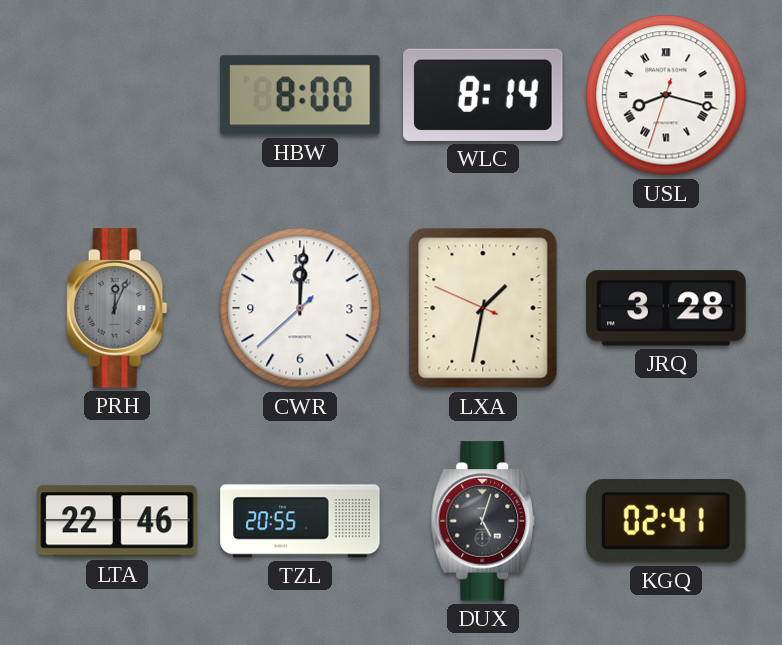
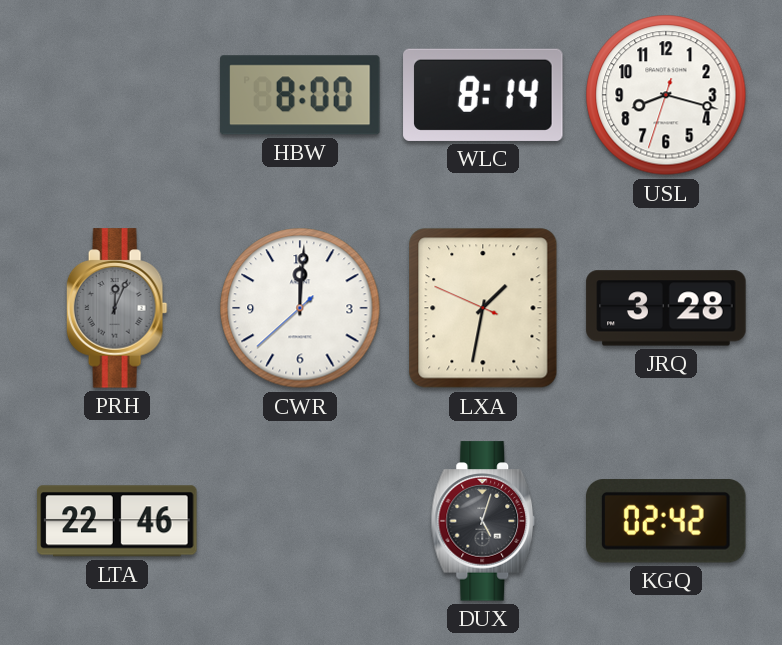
USL numerals: Roman -> Arabic (666, 95)
TZL: 20:55 -> none (300, 521)
KGQ: 02:41 -> 02:42 (667, 522)
